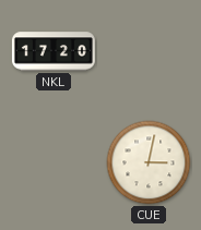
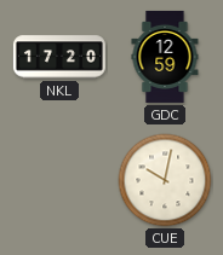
GDC: none -> 12:59 (165, 57)
CUE: 3:02 -> 10:02 (165, 180)
